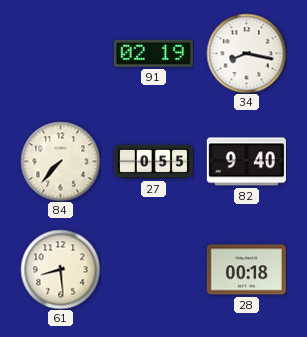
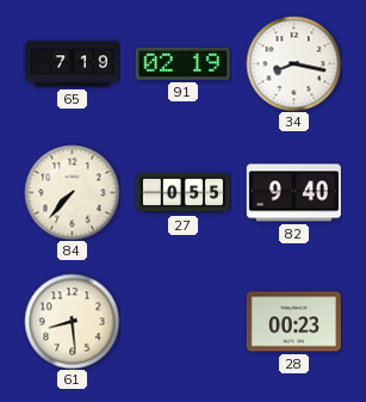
65: none -> 7:19 (72, 64)
28: 00:18 -> 00:23 (293, 322)
